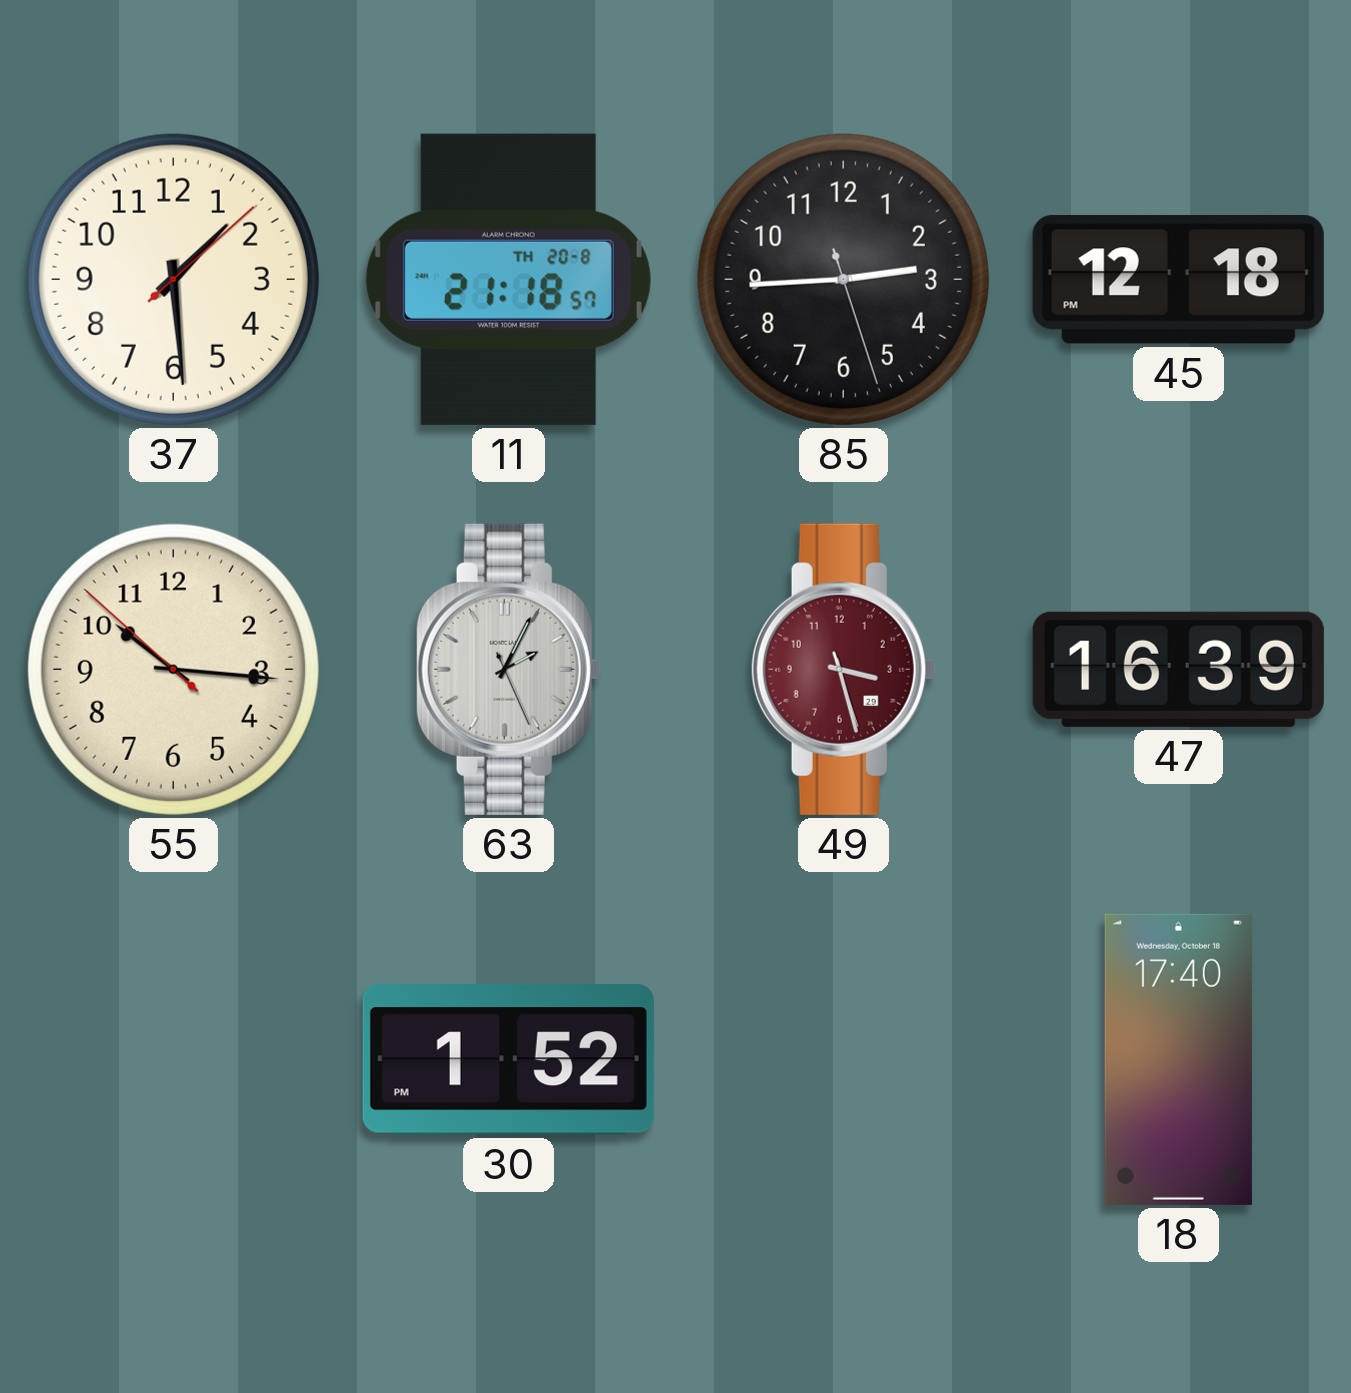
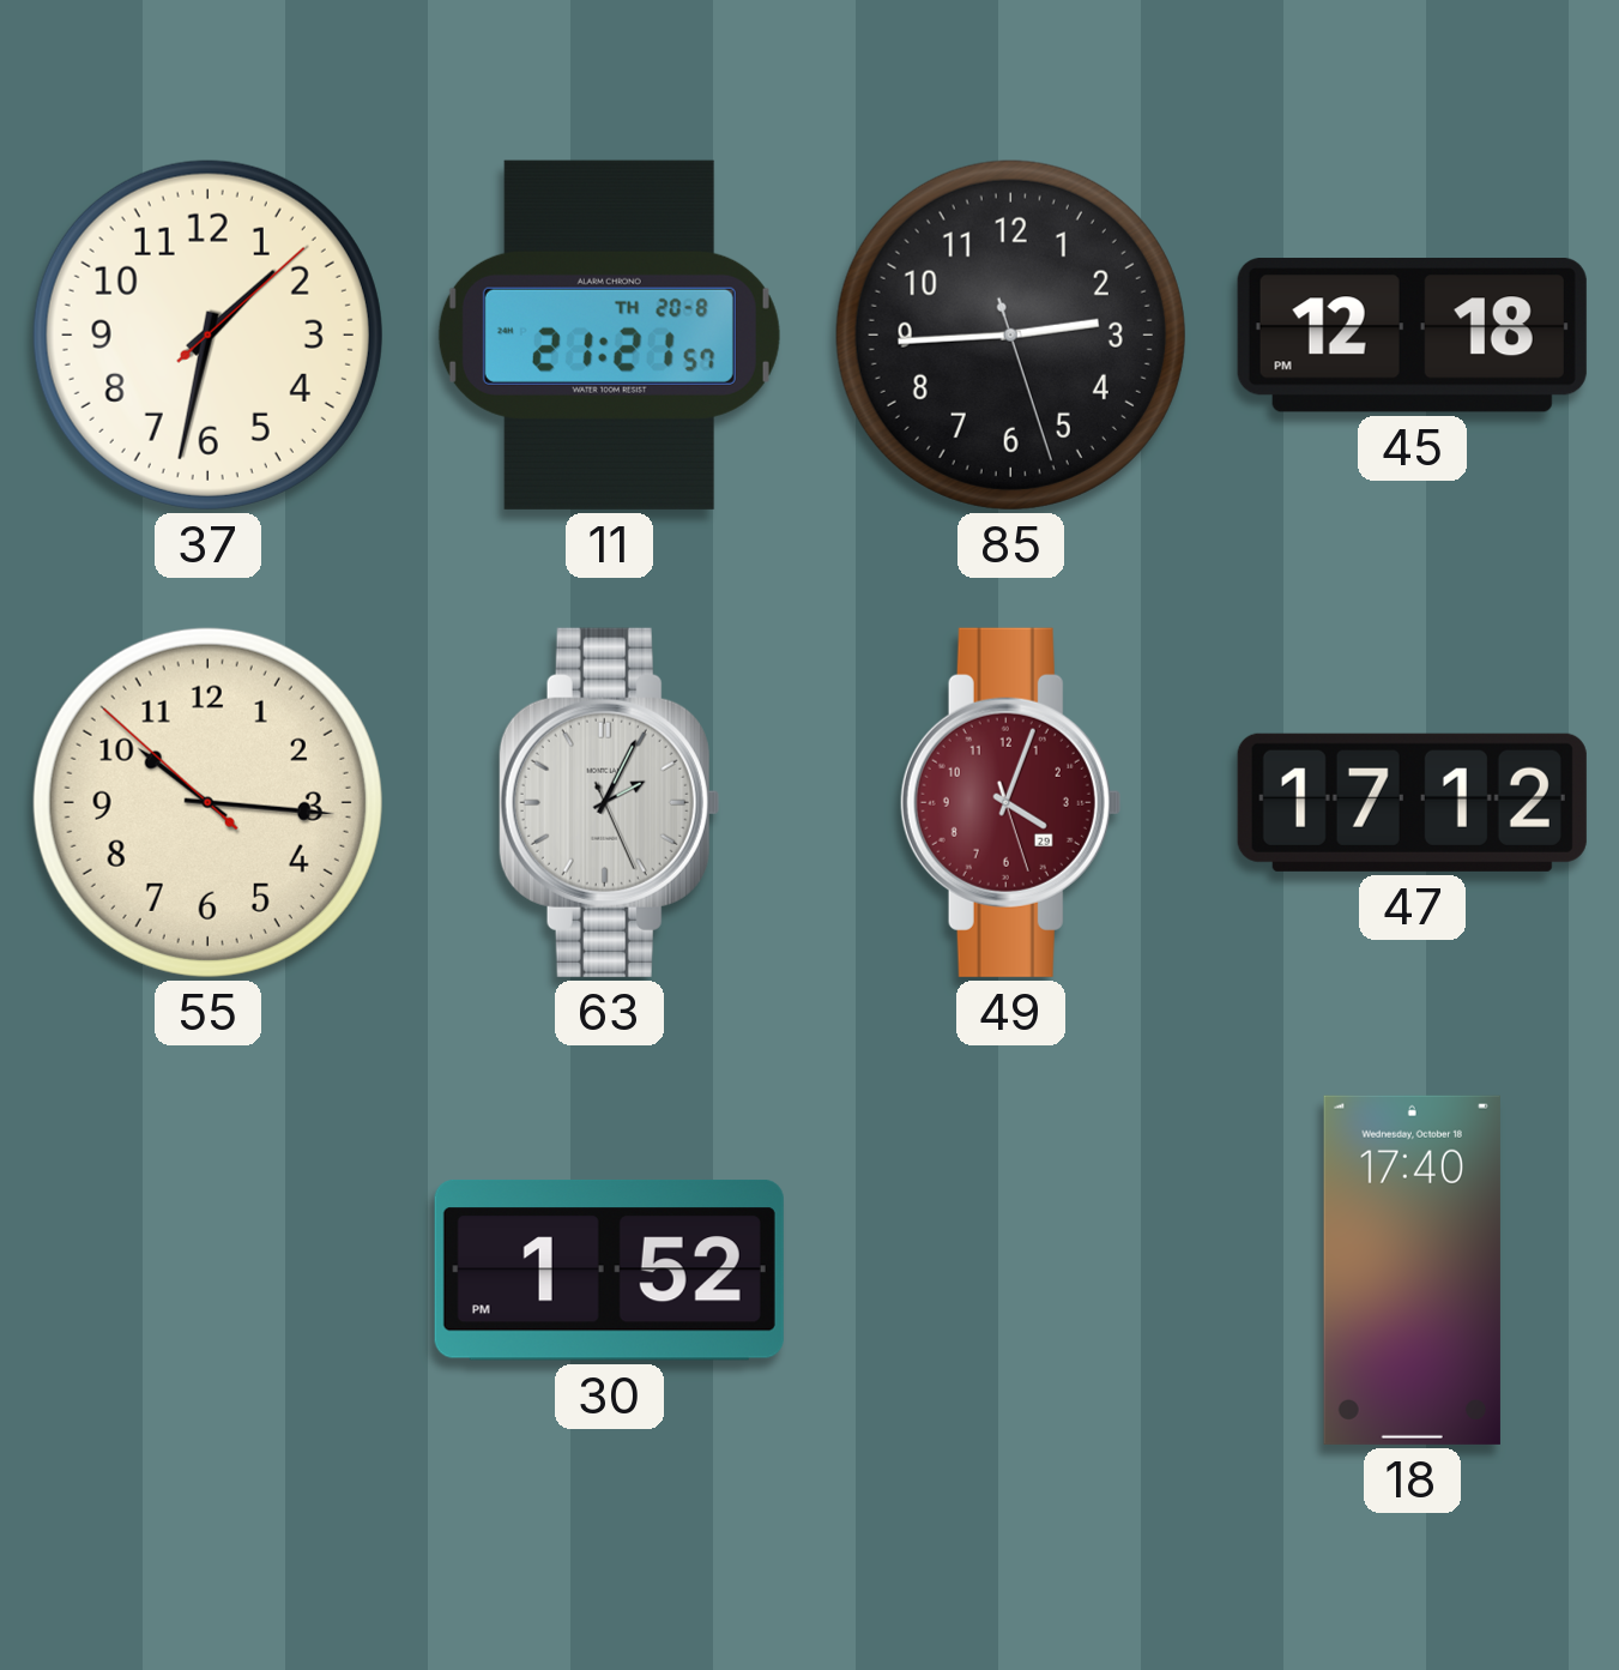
37: 1:29 -> 1:32 (207, 334)
11: 21:18 -> 21:21 (609, 334)
49: 3:27 -> 4:03 (1010, 802)
47: 16:39 -> 17:12 (1412, 802)
